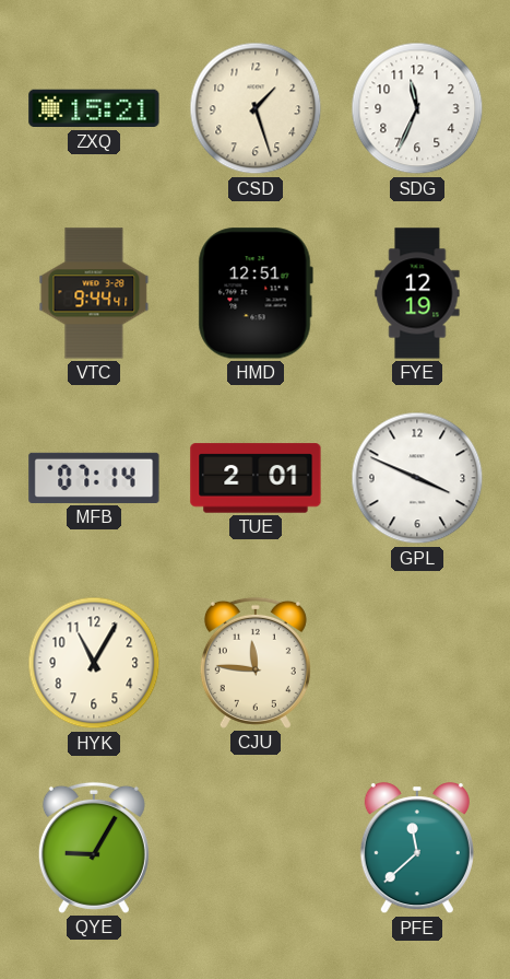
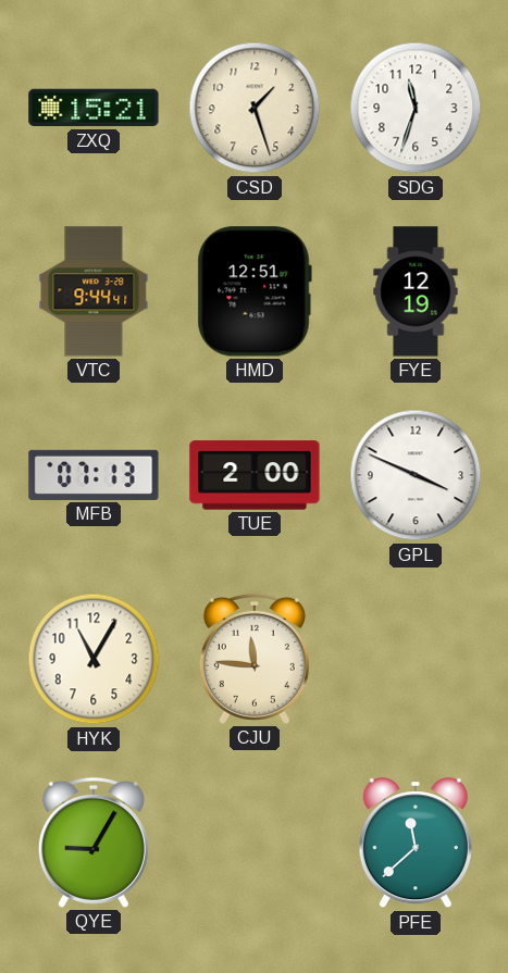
SDG: 11:34 -> 11:33 (416, 108)
MFB: 07:14 -> 07:13 (94, 475)
TUE: 2:01 -> 2:00 (255, 475)
